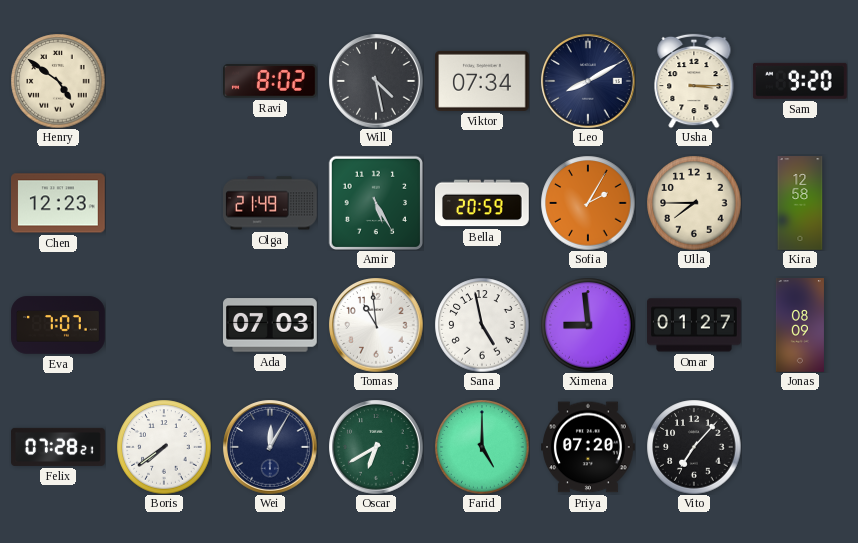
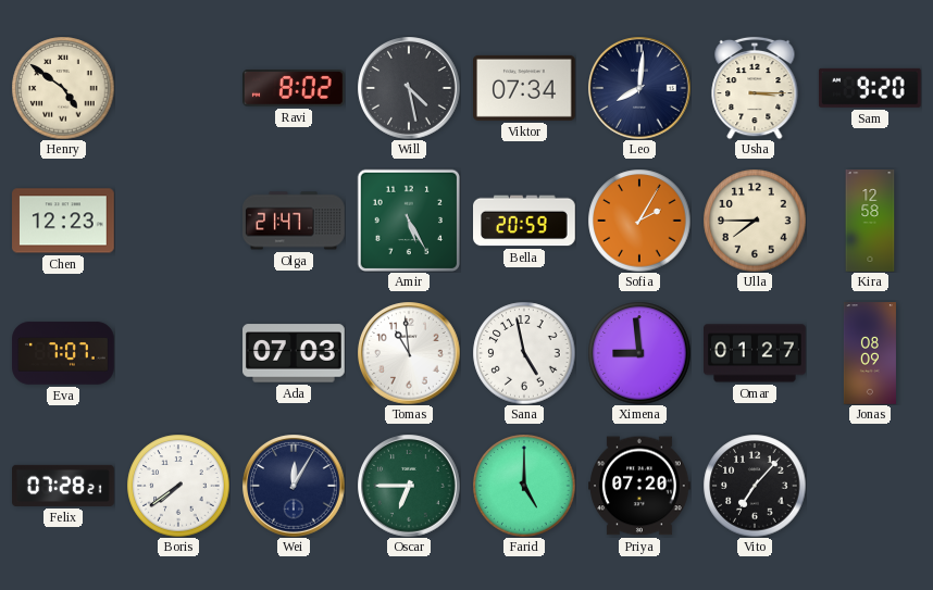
Leo: 8:10 -> 8:01 (639, 88)
Olga: 21:49 -> 21:47 (295, 221)
Oscar: 6:40 -> 6:45 (409, 486)
